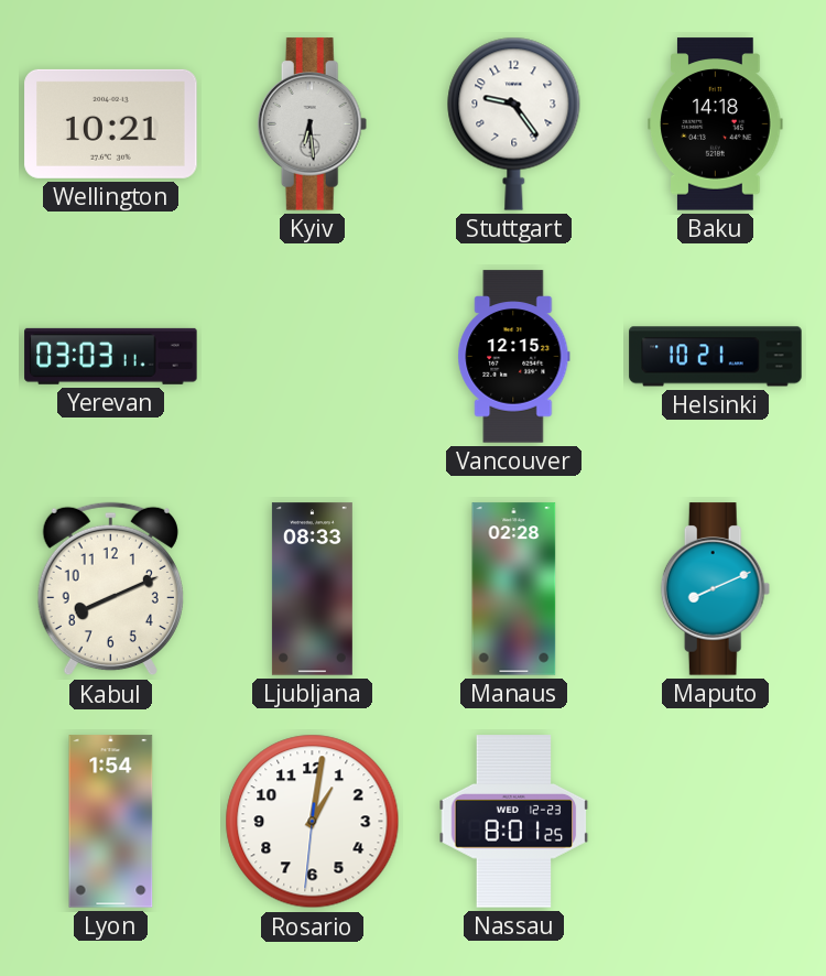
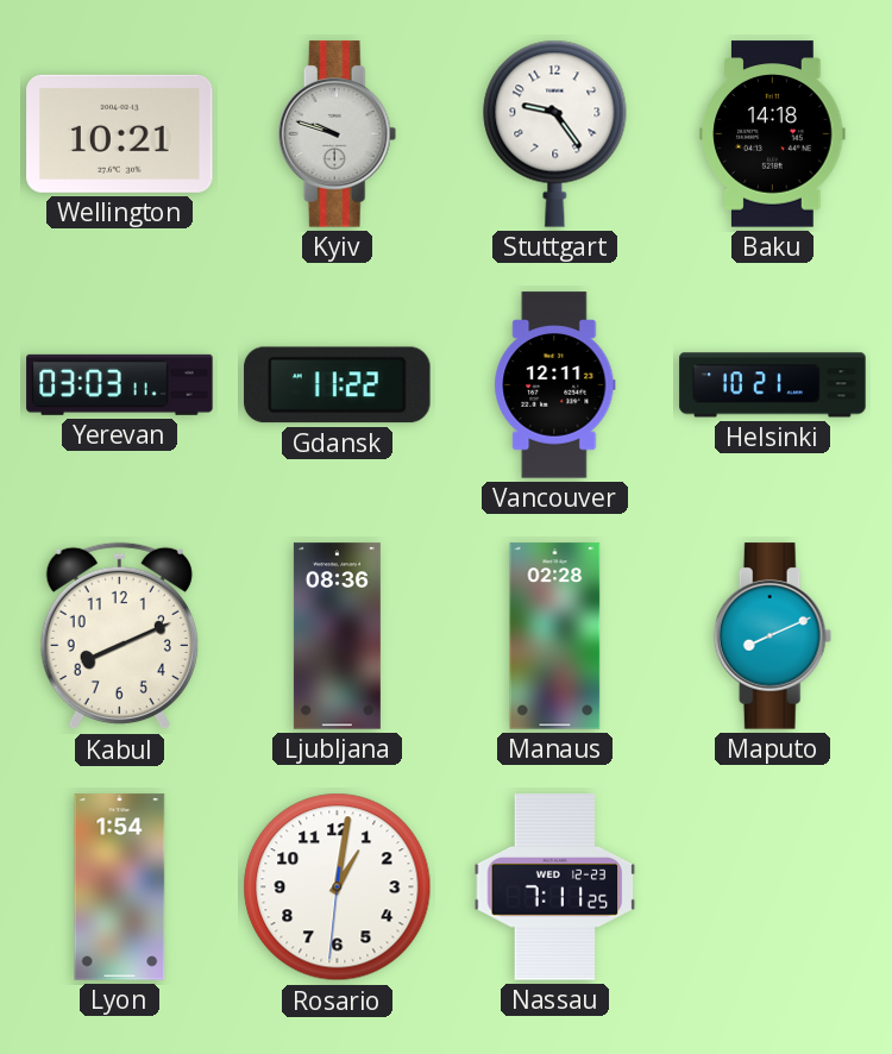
Kyiv: 6:29 -> 9:48 (338, 134)
Gdansk: none -> 11:22 (338, 385)
Vancouver: 12:15 -> 12:11 (555, 385)
Ljubljana: 08:33 -> 08:36 (337, 636)
Nassau: 8:01 -> 7:11 (555, 887)
